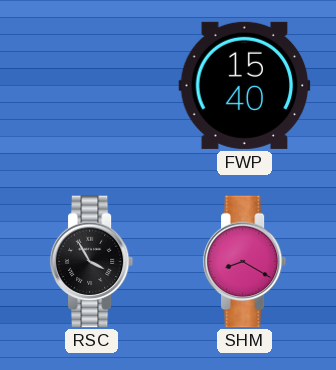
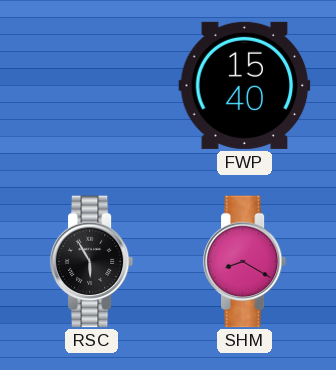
RSC: 3:55 -> 5:55 (92, 262)
